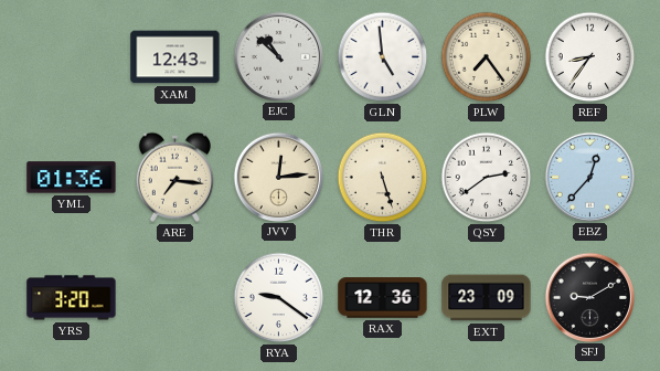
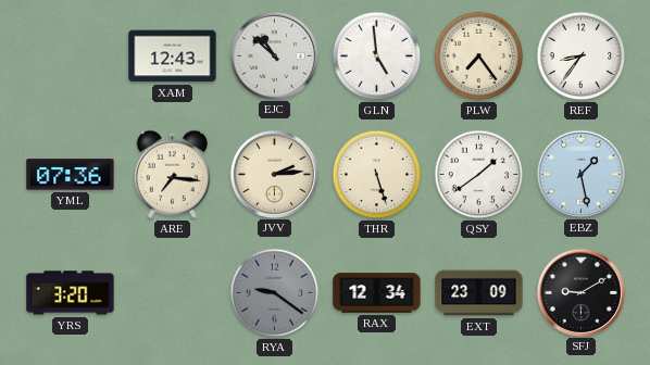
YML: 01:36 -> 07:36 (71, 175)
JVV: 12:14 -> 2:14 (274, 174)
QSY: 2:39 -> 1:39 (479, 175)
EBZ: 12:37 -> 1:28 (580, 174)
RYA dial: white -> grey (275, 293)
RAX: 12:36 -> 12:34 (377, 293)
